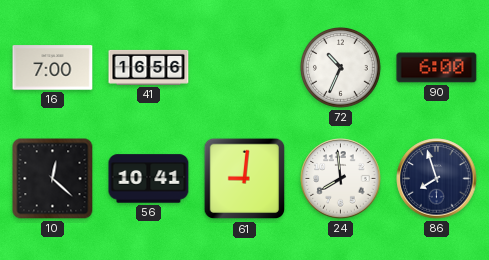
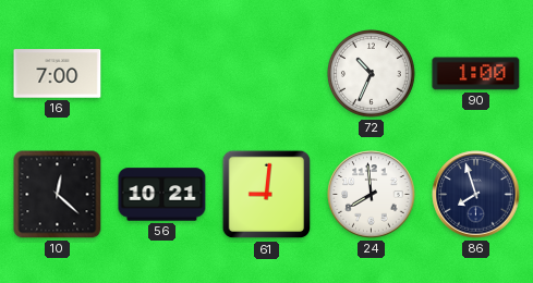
41: 16:56 -> none (149, 67)
90: 6:00 -> 1:00 (476, 74)
56: 10:41 -> 10:21 (162, 195)
